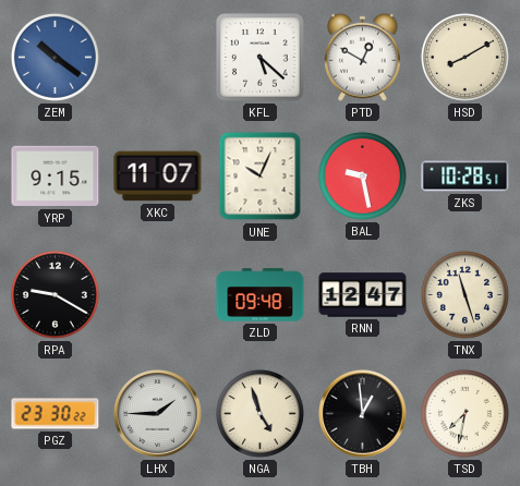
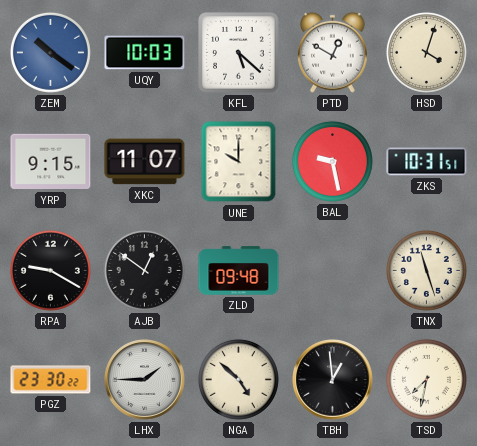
UQY: none -> 10:03 (145, 53)
HSD: 8:10 -> 4:03 (426, 52)
UNE: 10:04 -> 10:00 (239, 162)
ZKS: 10:28 -> 10:31 (427, 162)
AJB: none -> 12:51 (144, 270)
RNN: 12:47 -> none (363, 295)
NGA: 4:57 -> 4:52 (238, 379)
